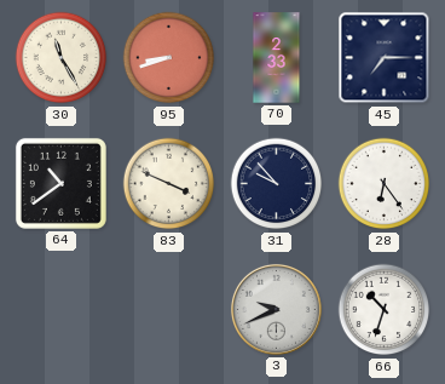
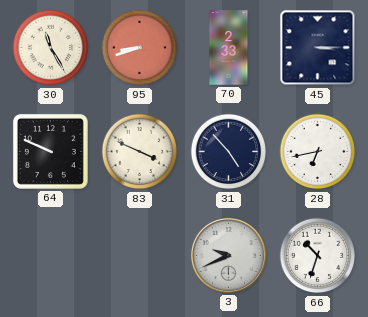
45: 7:15 -> 3:15 (318, 48)
64: 10:39 -> 9:49 (50, 151)
31: 9:53 -> 4:53 (229, 152)
28: 6:24 -> 6:43 (318, 152)
